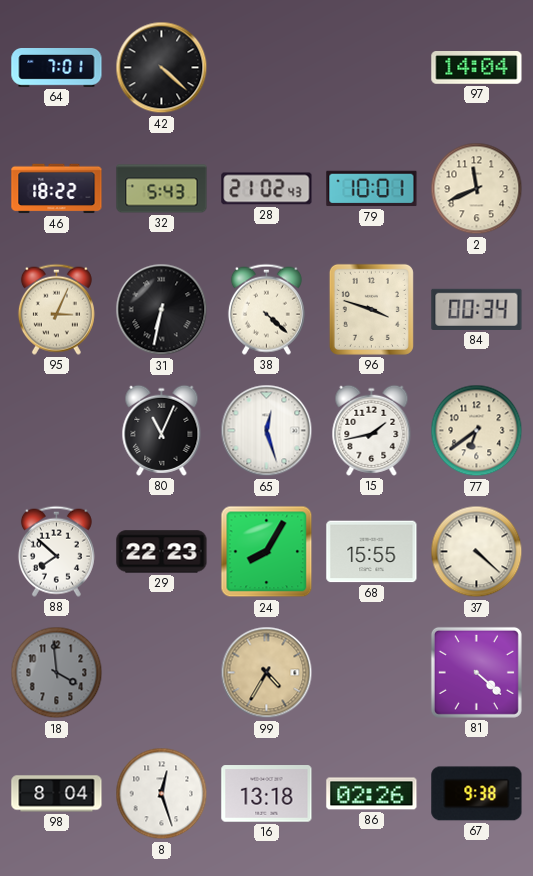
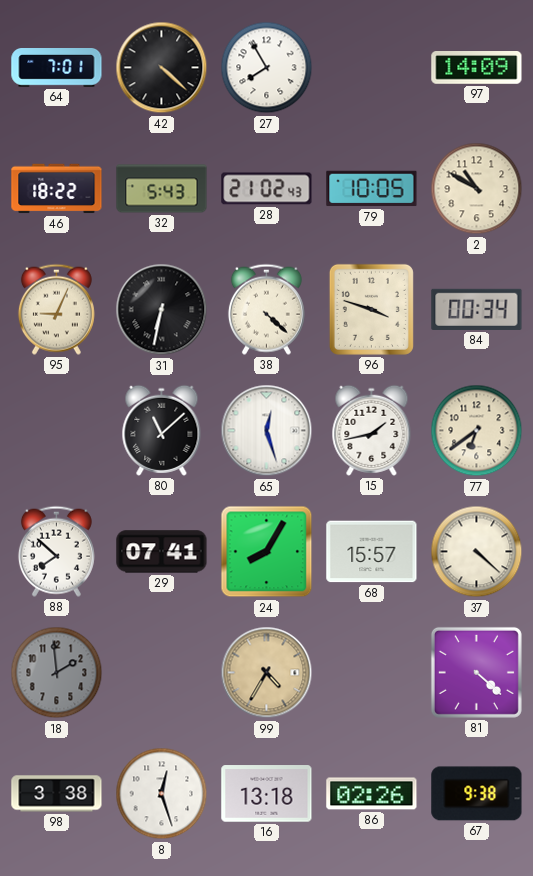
27: none -> 7:55 (267, 68)
97: 14:04 -> 14:09 (477, 68)
79: 10:01 -> 10:05 (372, 189)
2: 11:41 -> 10:50 (477, 189)
95: 3:04 -> 9:04 (56, 309)
80: 11:04 -> 11:08 (162, 430)
29: 22:23 -> 07:41 (162, 552)
68: 15:55 -> 15:57 (372, 552)
18: 3:59 -> 1:59 (57, 673)
98: 8:04 -> 3:38 (57, 794)
